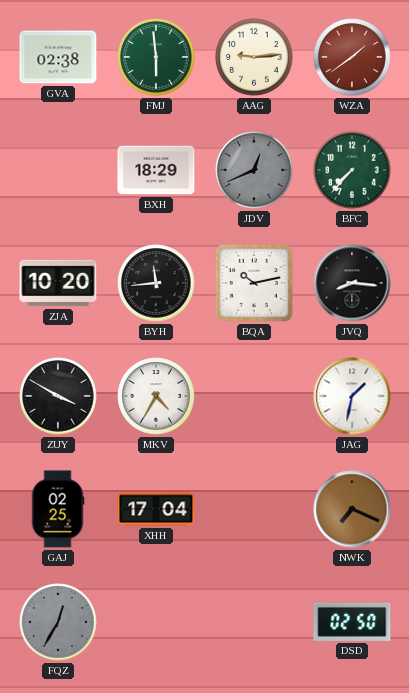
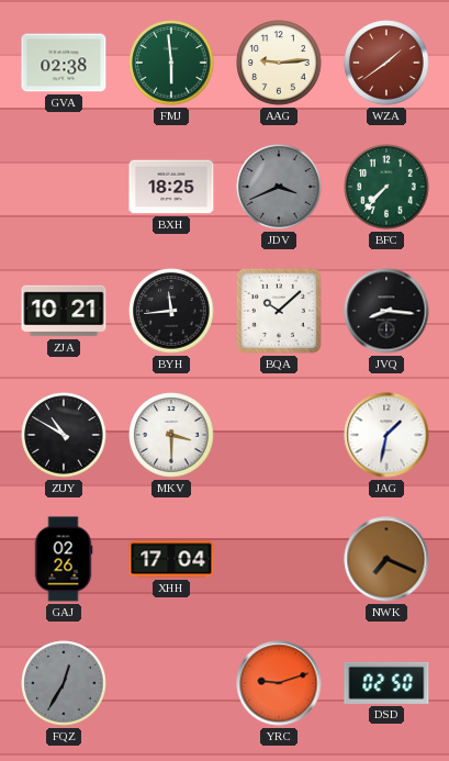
BXH: 18:29 -> 18:25 (171, 187)
JDV: 12:41 -> 3:41 (279, 187)
ZJA: 10:20 -> 10:21 (64, 311)
BQA: 10:13 -> 10:08 (279, 311)
ZUY: 3:50 -> 10:50 (64, 435)
MKV: 4:35 -> 3:30 (171, 435)
GAJ: 02:25 -> 02:26 (64, 559)
YRC: none -> 9:12 (279, 683)
